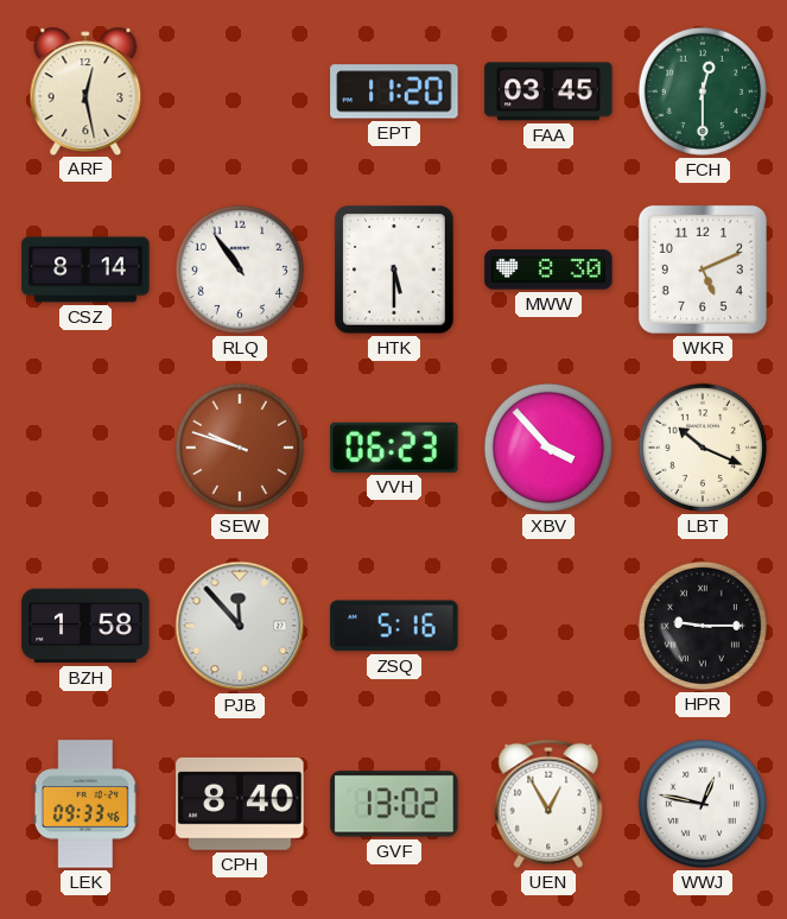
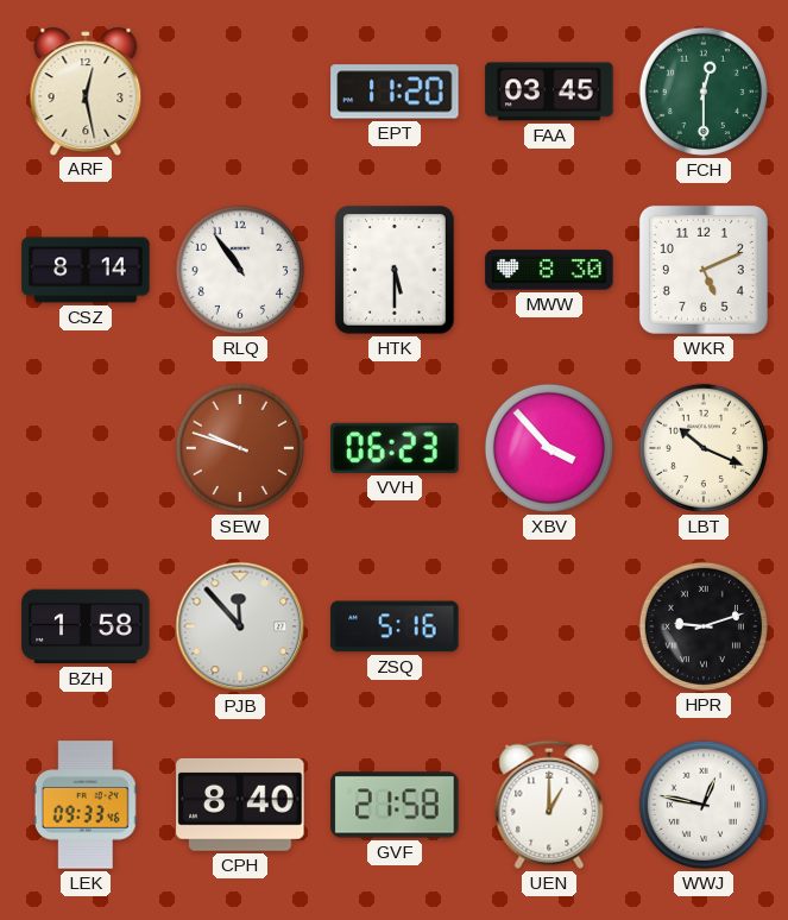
HPR: 9:15 -> 9:12 (704, 626)
GVF: 13:02 -> 21:58 (395, 805)
UEN: 12:55 -> 1:00 (549, 805)
